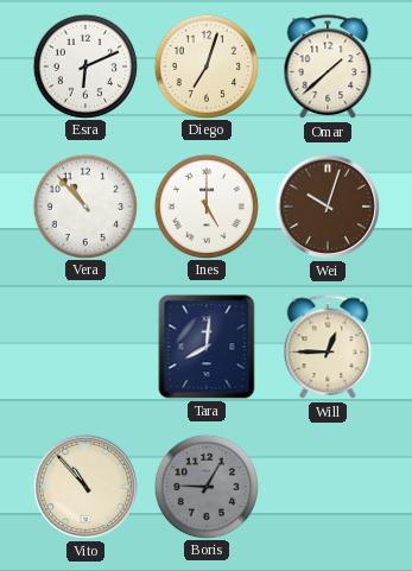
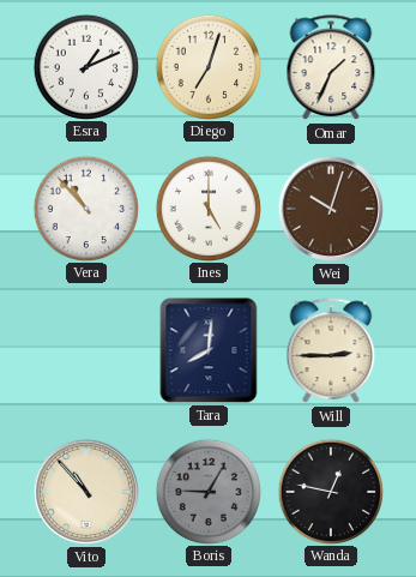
Esra: 6:11 -> 1:11 (85, 66)
Omar: 1:38 -> 1:34 (331, 68)
Will: 12:45 -> 2:45 (331, 351)
Wanda: none -> 12:47 (330, 491)
